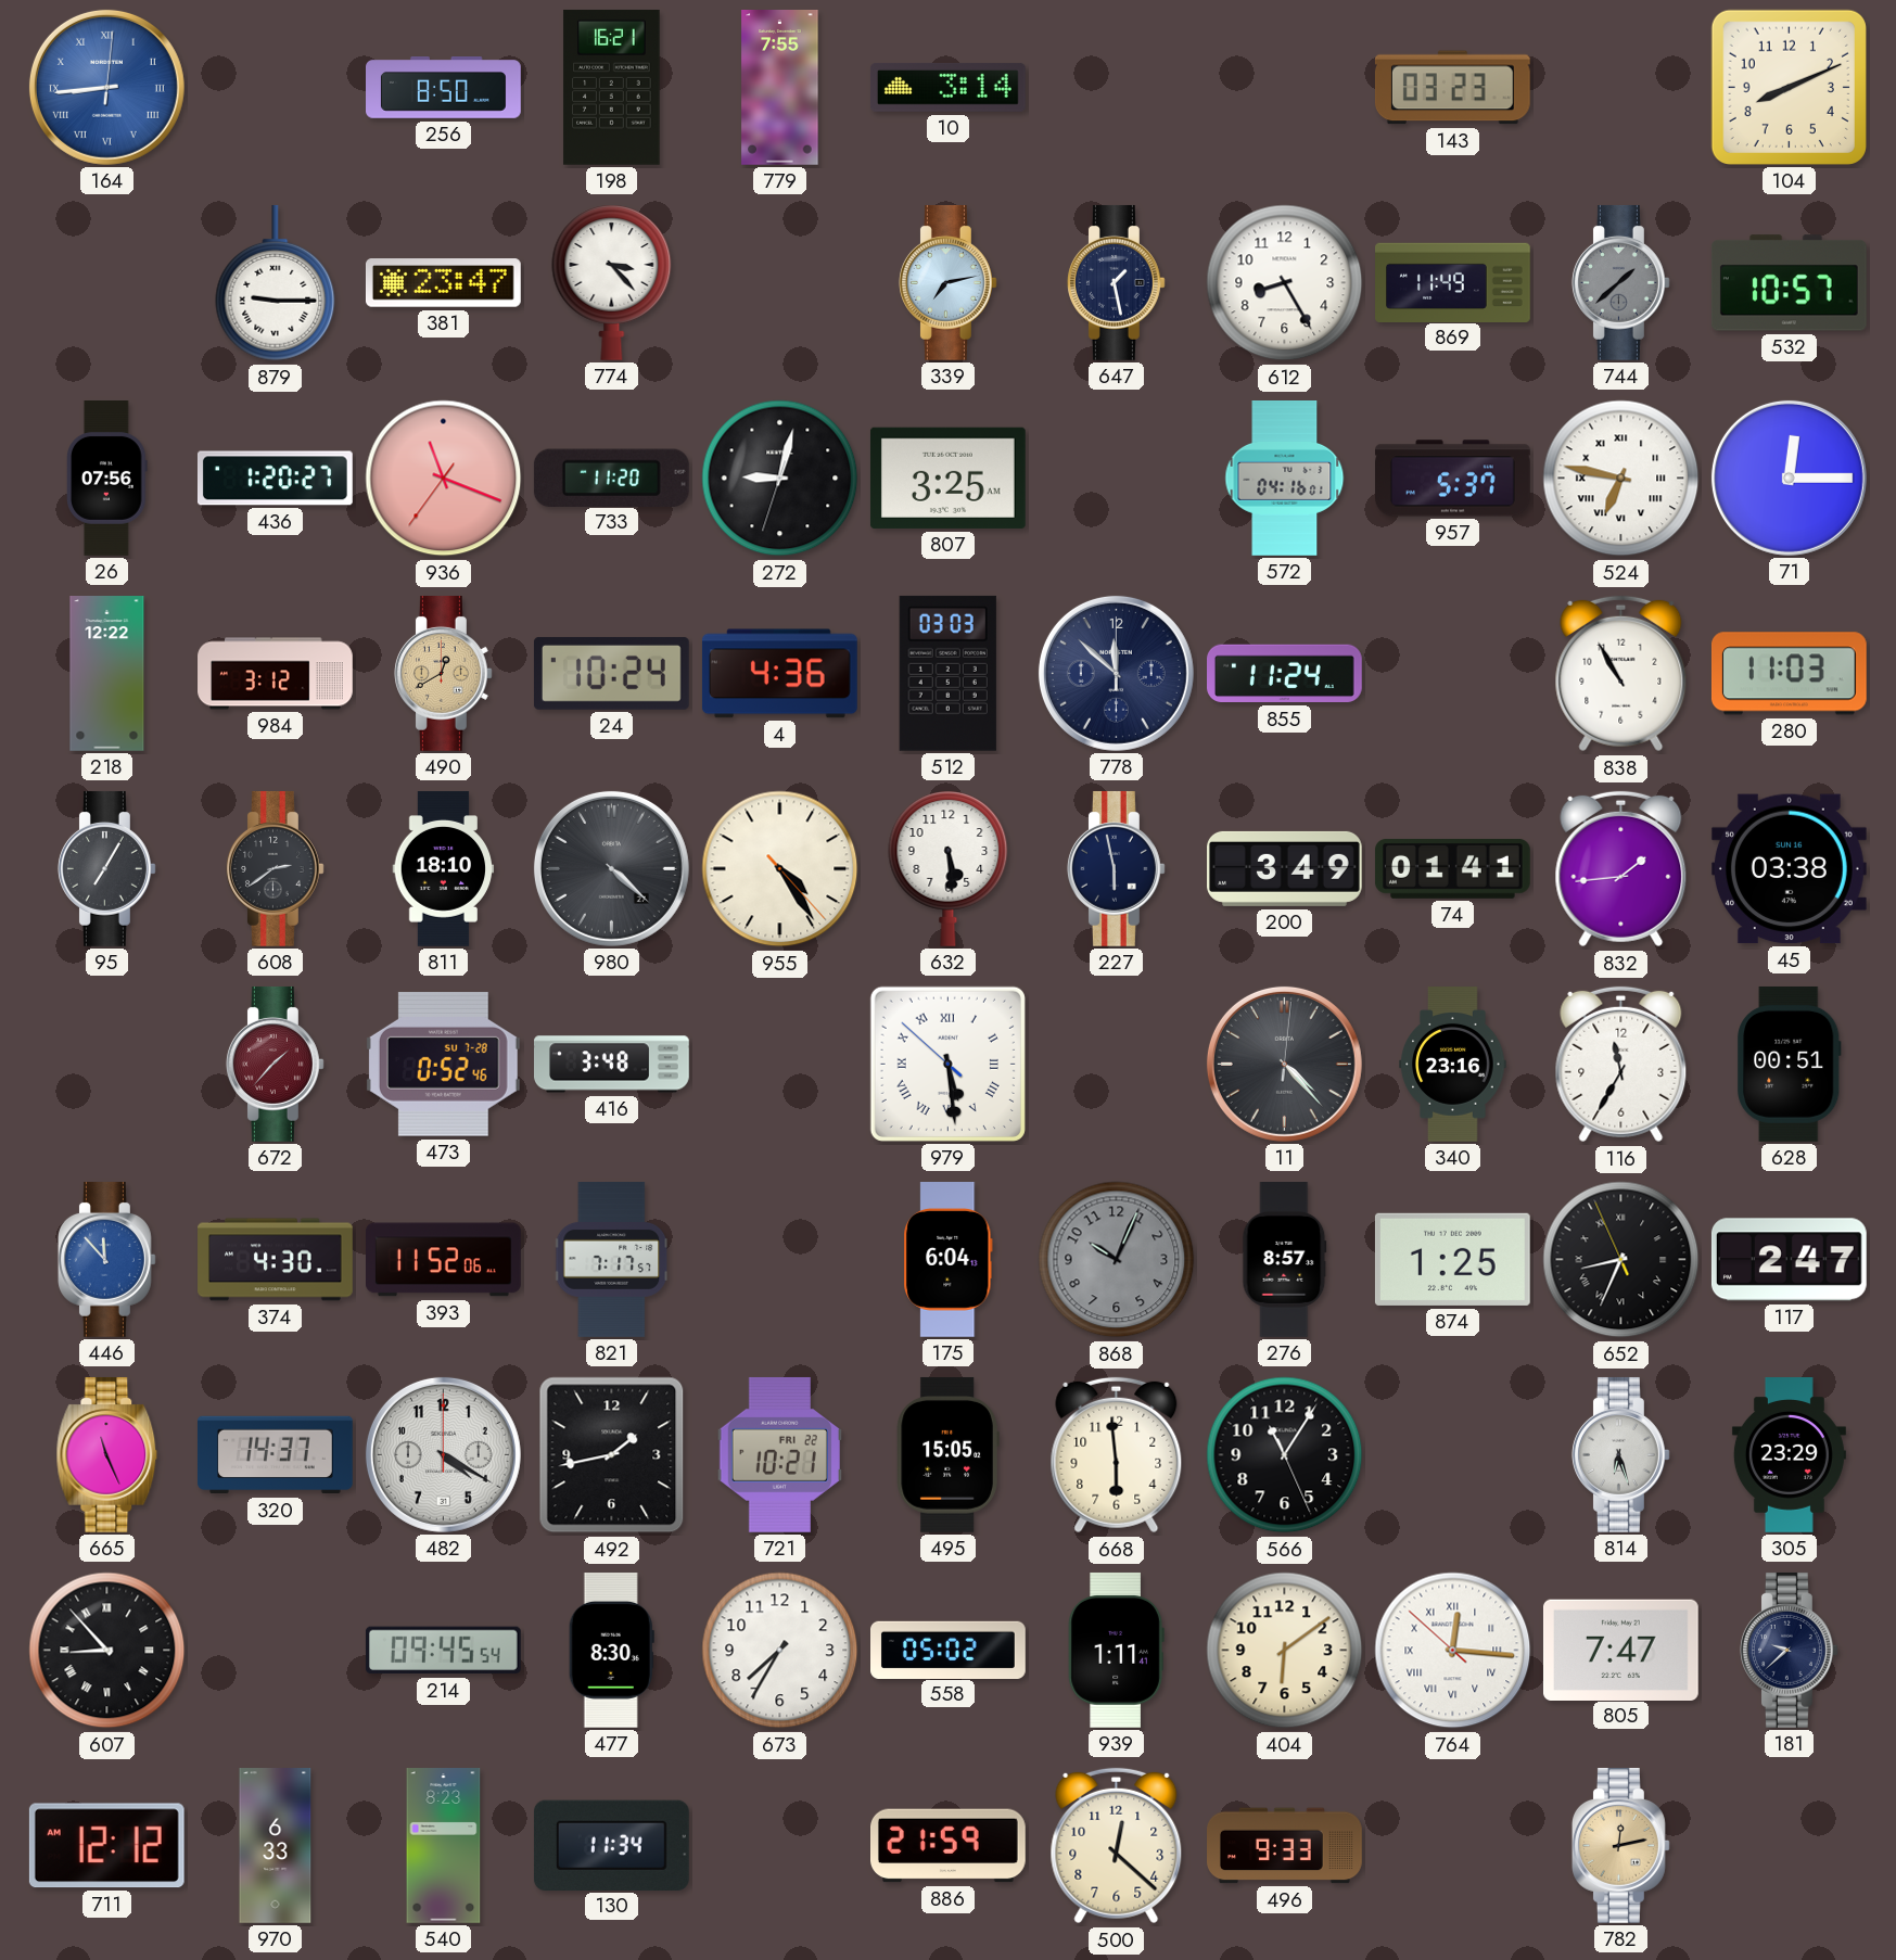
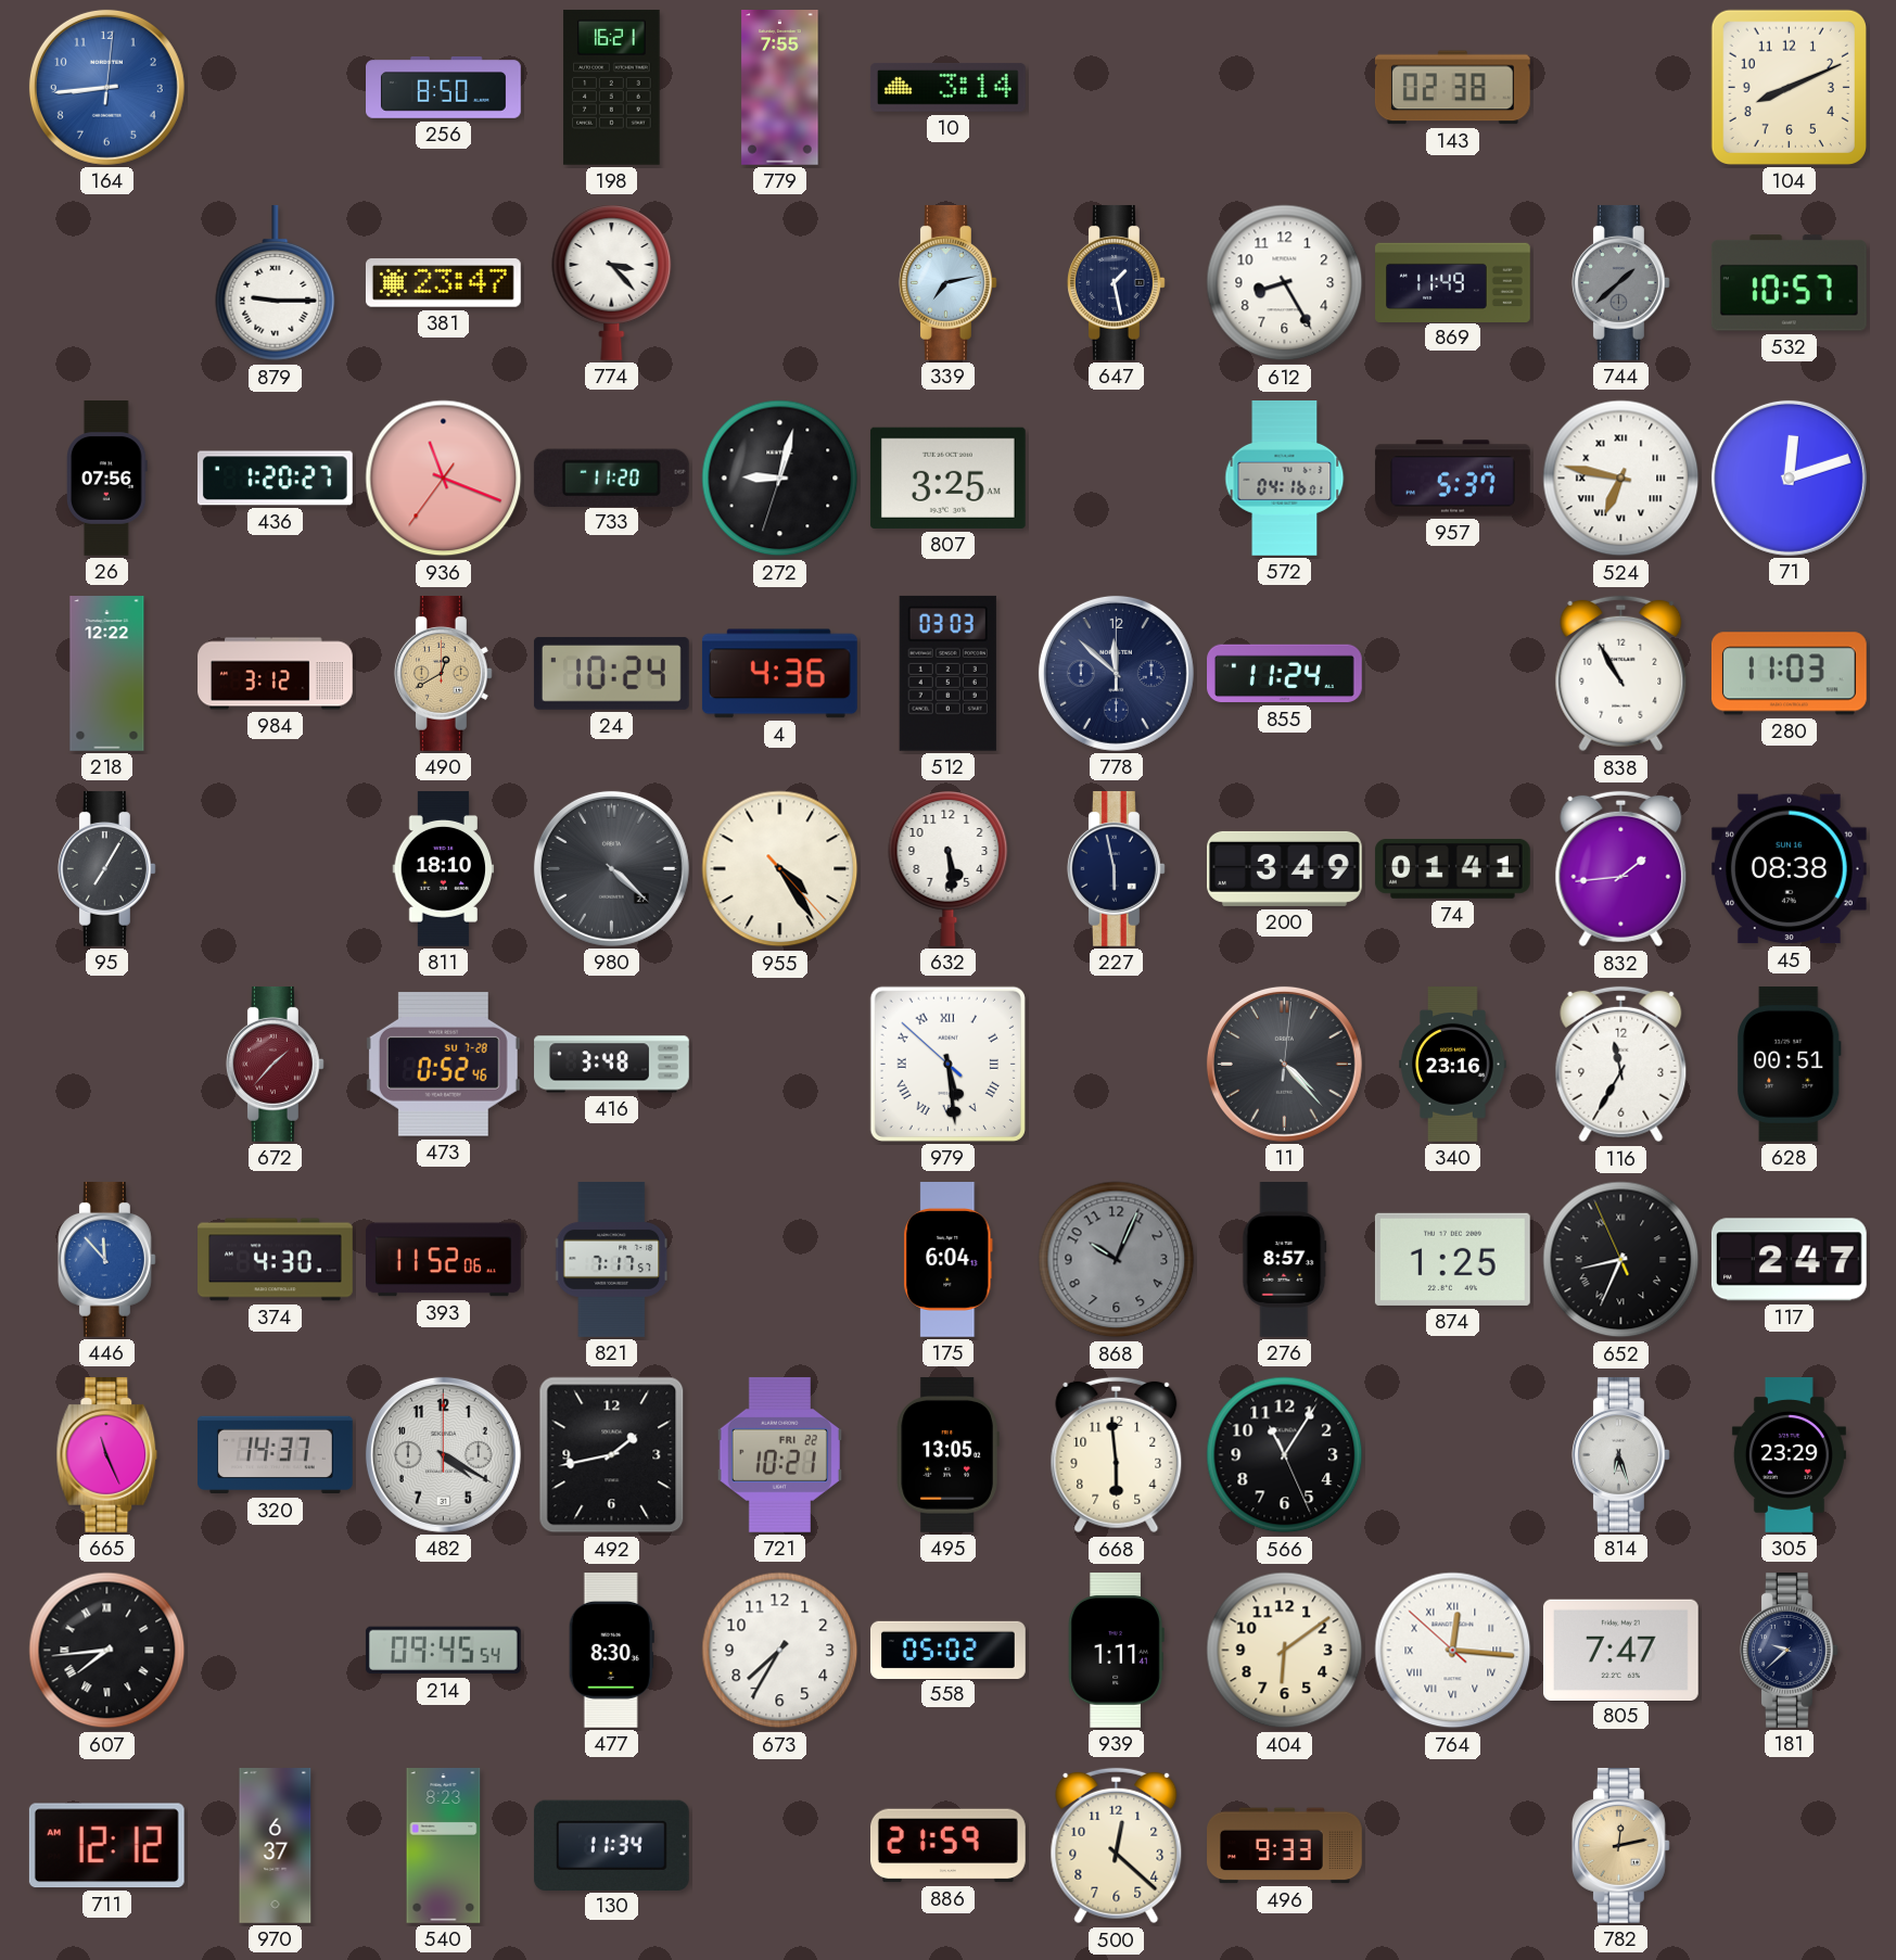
164 numerals: Roman -> Arabic (106, 87)
143: 03:23 -> 02:38 (1452, 88)
71: 12:15 -> 12:12 (1789, 478)
608: 2:39 -> none (275, 868)
45: 03:38 -> 08:38 (1789, 869)
495: 15:05 -> 13:05 (947, 1454)
607: 8:53 -> 7:44 (107, 1651)
970: 6:33 -> 6:37 (276, 1846)
